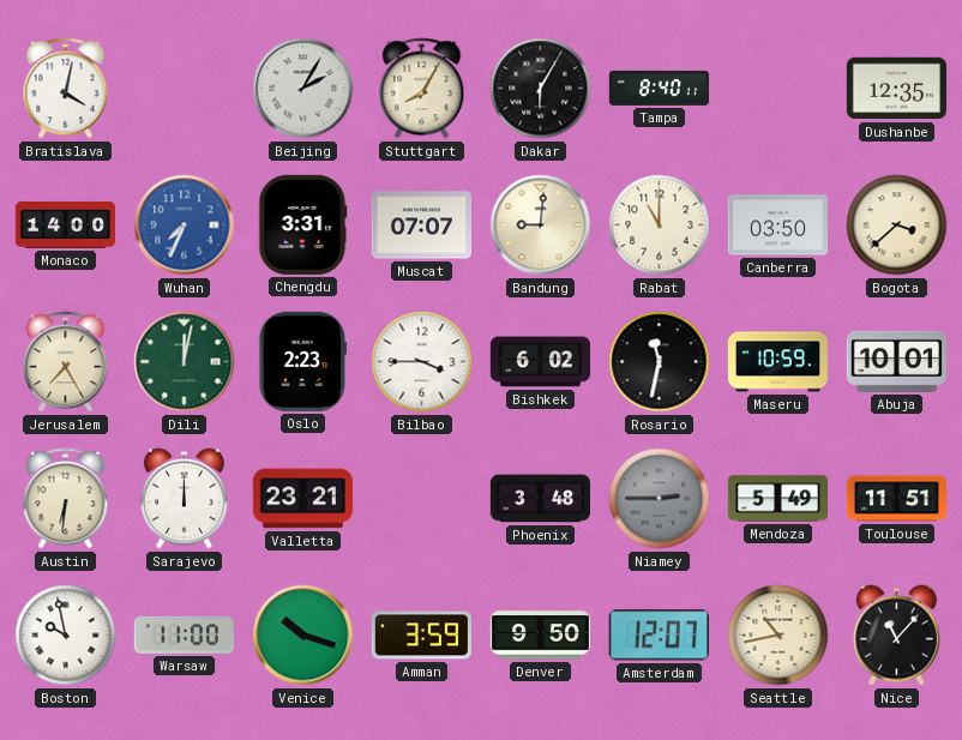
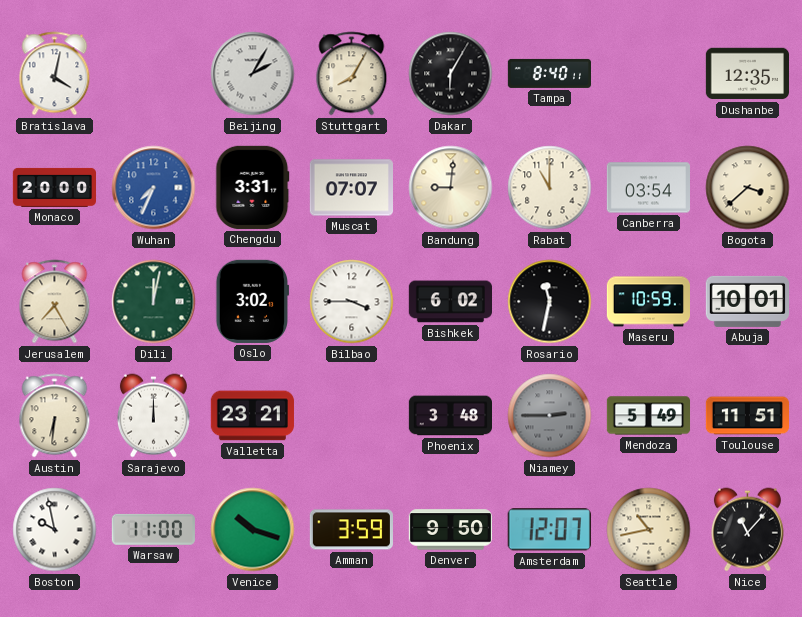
Monaco: 14:00 -> 20:00 (54, 187)
Canberra: 03:50 -> 03:54 (648, 188)
Oslo: 2:23 -> 3:02 (253, 301)
